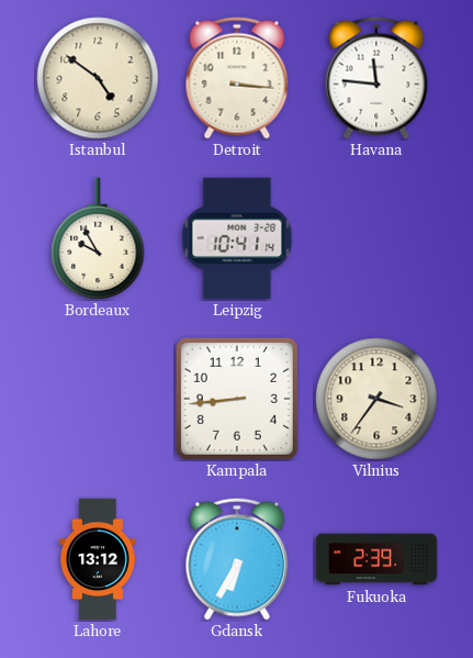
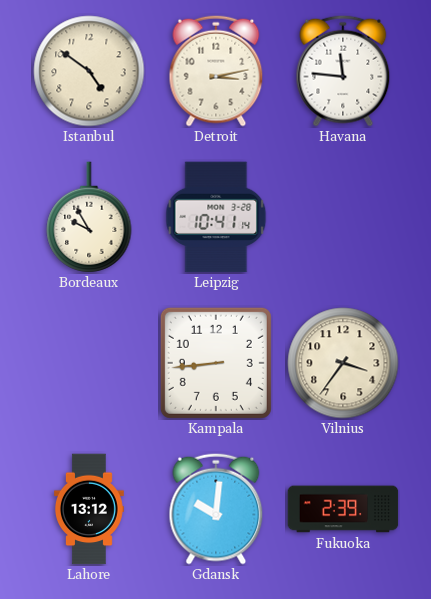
Detroit: 3:16 -> 3:13 (216, 71)
Gdansk: 6:35 -> 10:01 (216, 509)
